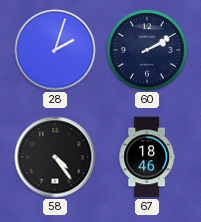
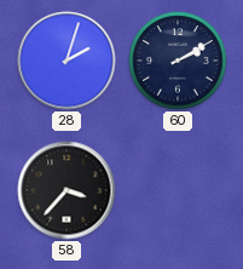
58: 4:24 -> 3:37 (66, 190)
67: 18:46 -> none (147, 157)
